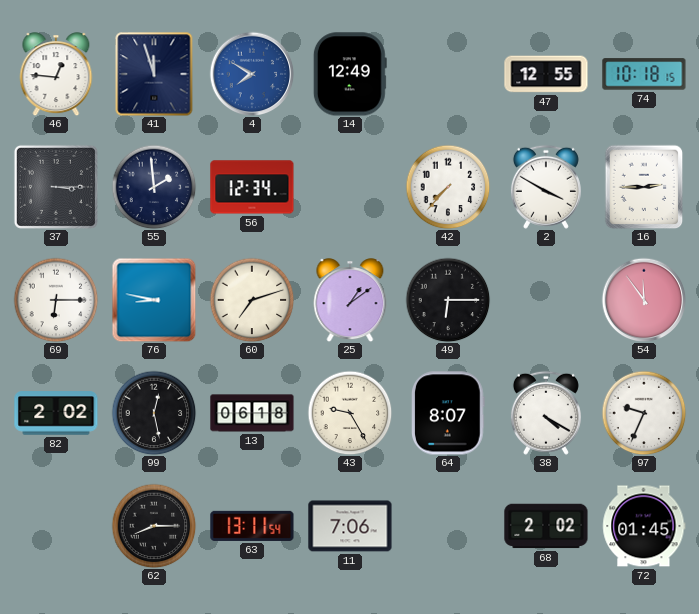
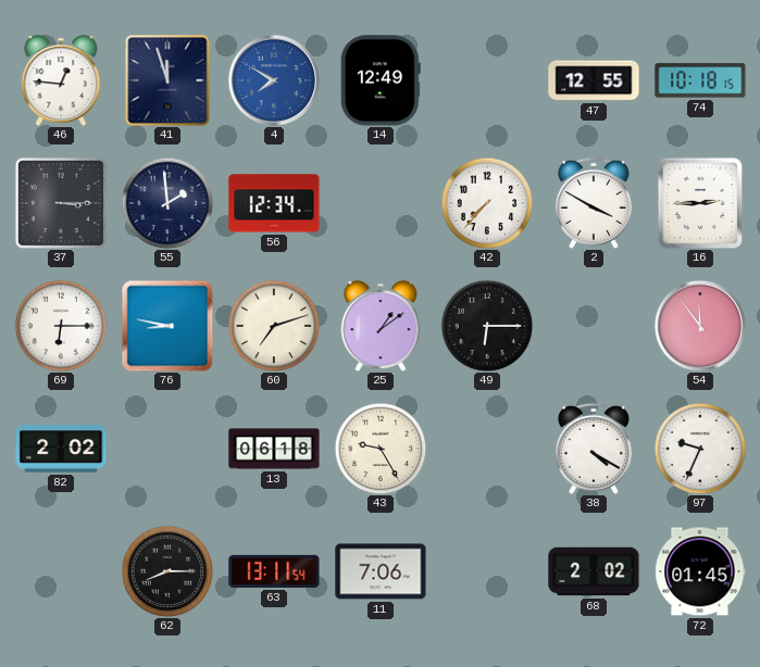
99: 12:28 -> none (154, 413)
64: 8:07 -> none (449, 413)
